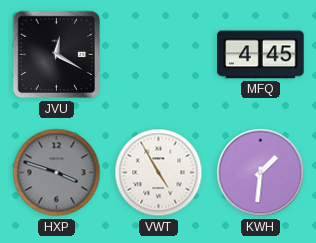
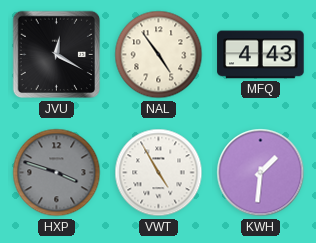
NAL: none -> 4:54 (159, 55)
MFQ: 4:45 -> 4:43 (261, 55)
